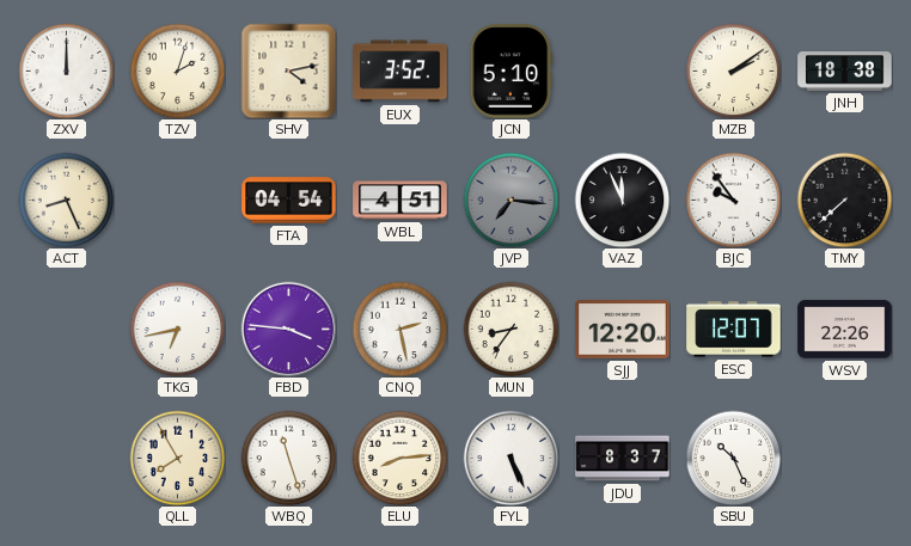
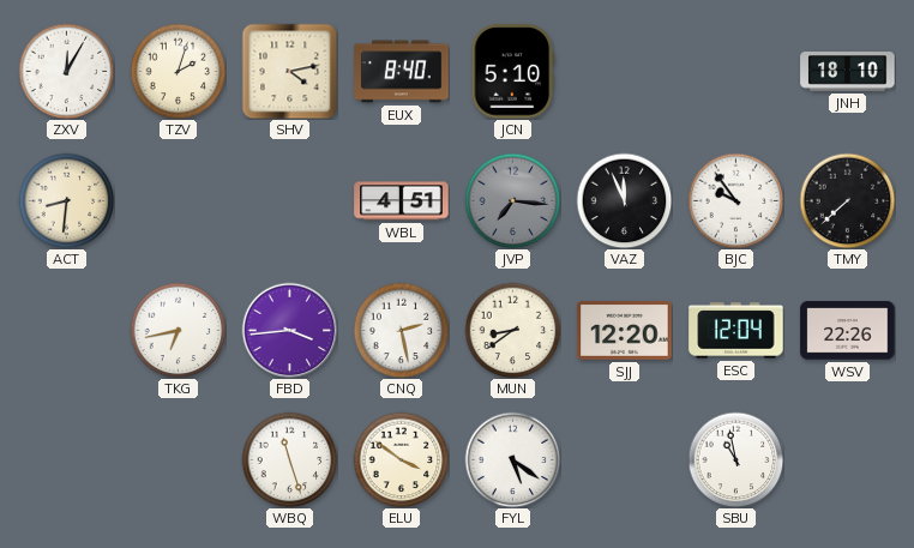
ZXV: 12:00 -> 12:05 (66, 71)
EUX: 3:52 -> 8:40 (402, 72)
MZB: 2:09 -> none (733, 70)
JNH: 18:38 -> 18:10 (848, 72)
ACT: 8:26 -> 8:31 (66, 200)
FTA: 04:54 -> none (289, 201)
FBD: 3:46 -> 3:44 (289, 330)
MUN: 8:36 -> 8:39 (512, 330)
ESC: 12:07 -> 12:04 (736, 331)
QLL: 7:55 -> none (177, 458)
ELU: 8:14 -> 3:51 (401, 459)
FYL: 5:26 -> 5:21 (512, 459)
JDU: 8:37 -> none (623, 459)
SBU: 10:26 -> 10:58 (735, 459)
